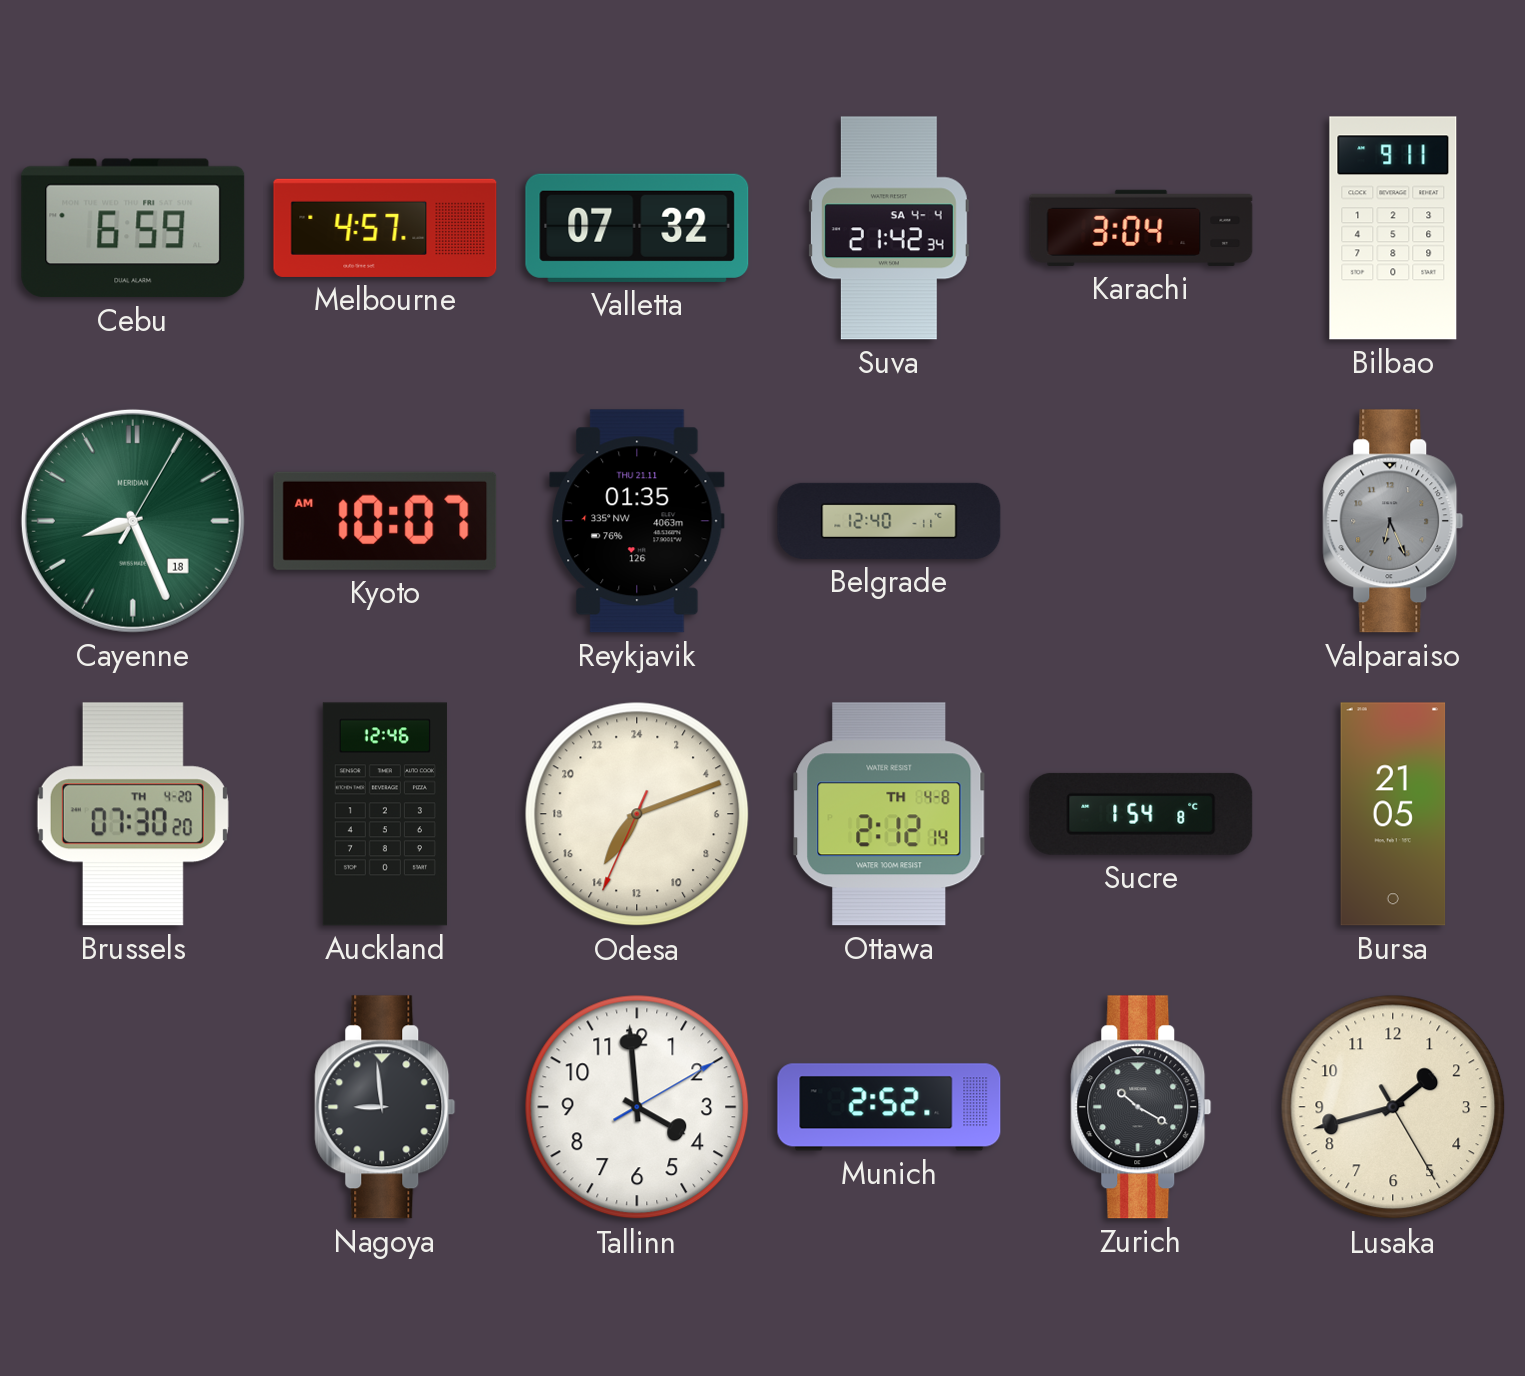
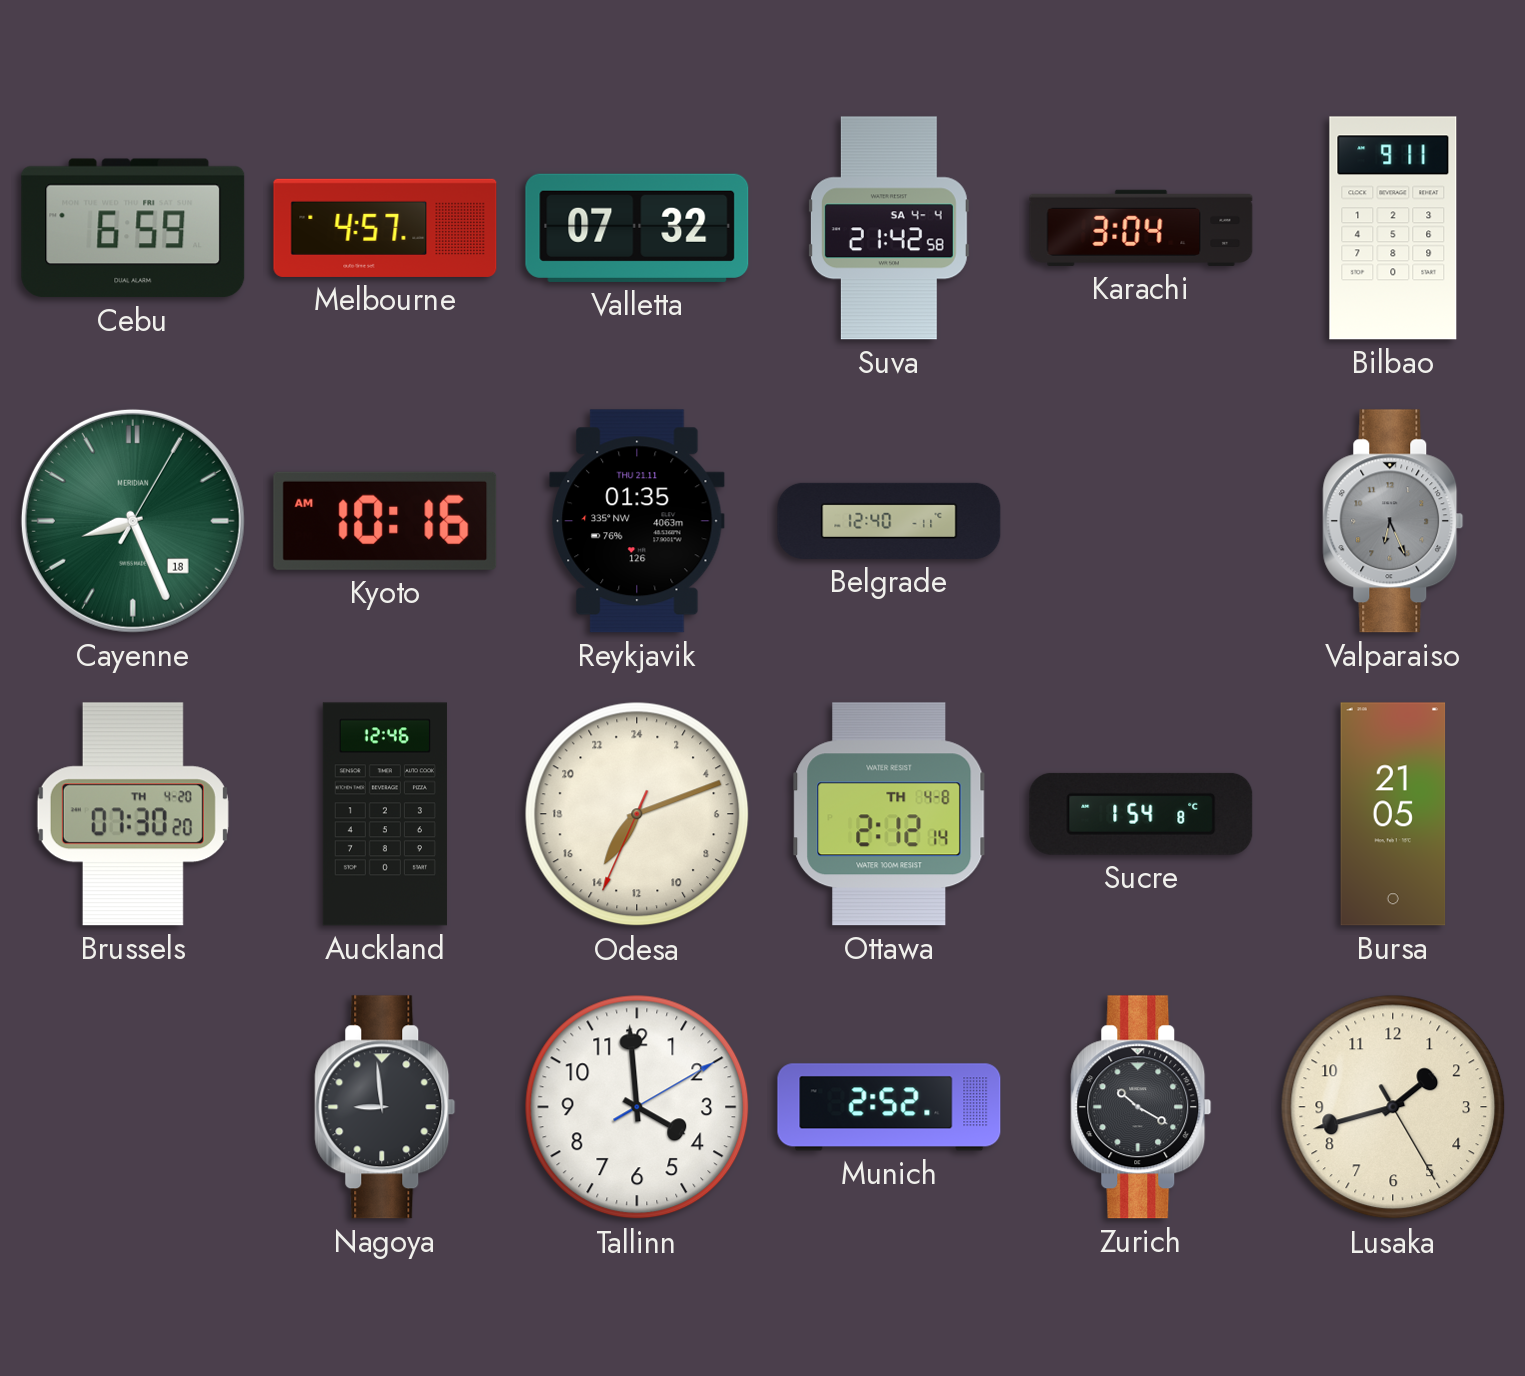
Suva: 21:42:34 -> 21:42:58 (889, 228)
Kyoto: 10:07 -> 10:16 (385, 521)
